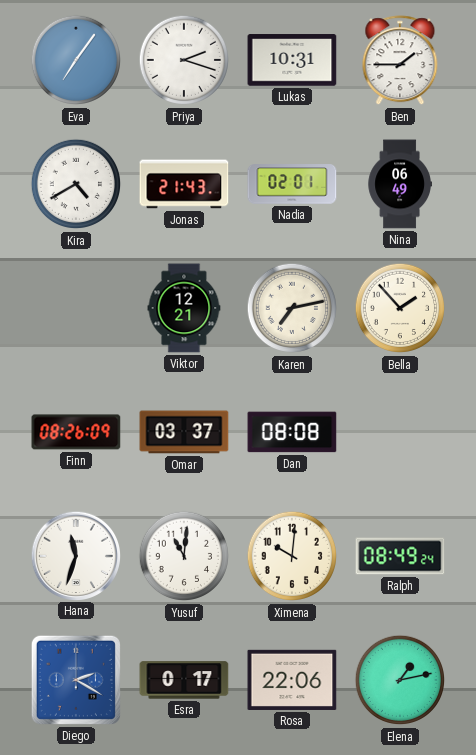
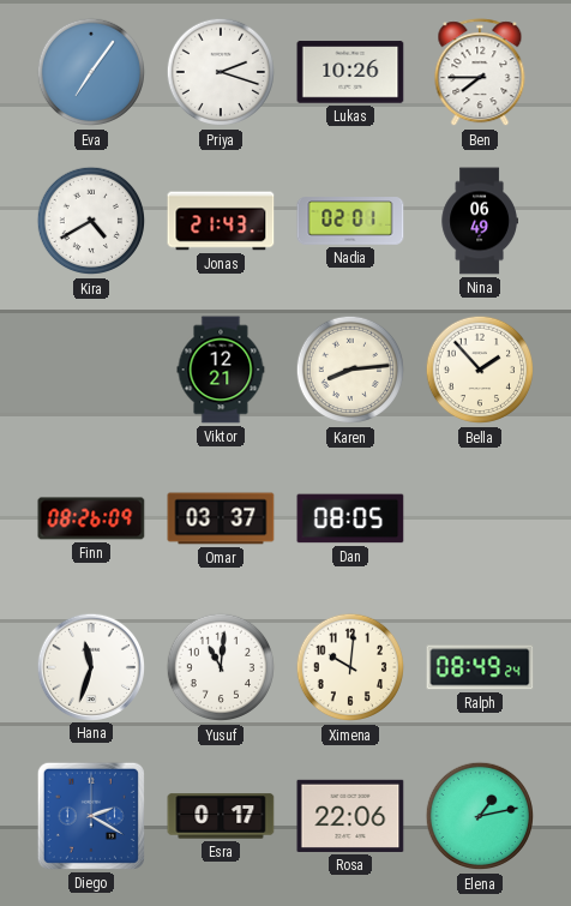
Lukas: 10:31 -> 10:26 (350, 72)
Ben: 1:45 -> 7:45 (480, 73)
Karen: 7:13 -> 8:14 (350, 370)
Dan: 08:08 -> 08:05 (350, 518)
